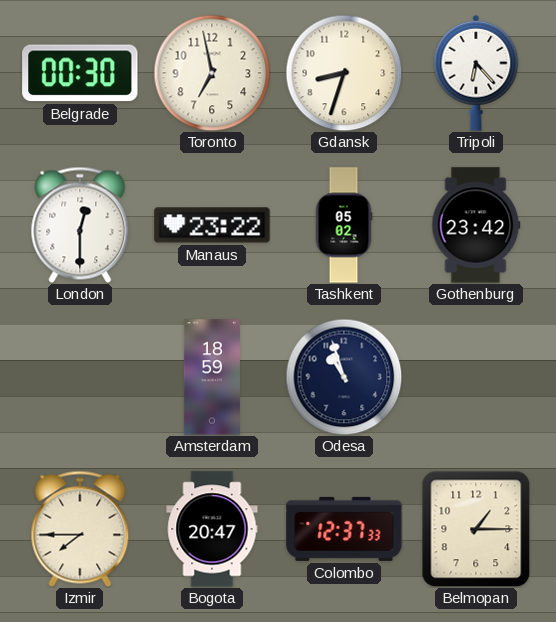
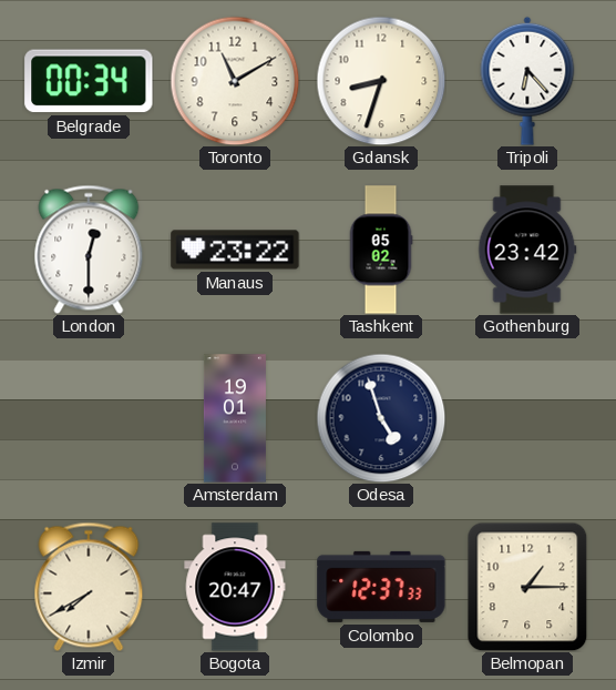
Belgrade: 00:30 -> 00:34 (89, 81)
Toronto: 6:58 -> 11:10 (235, 81)
Amsterdam: 18:59 -> 19:01 (235, 418)
Odesa: 10:57 -> 4:57 (381, 418)
Izmir: 7:45 -> 7:40 (89, 587)
